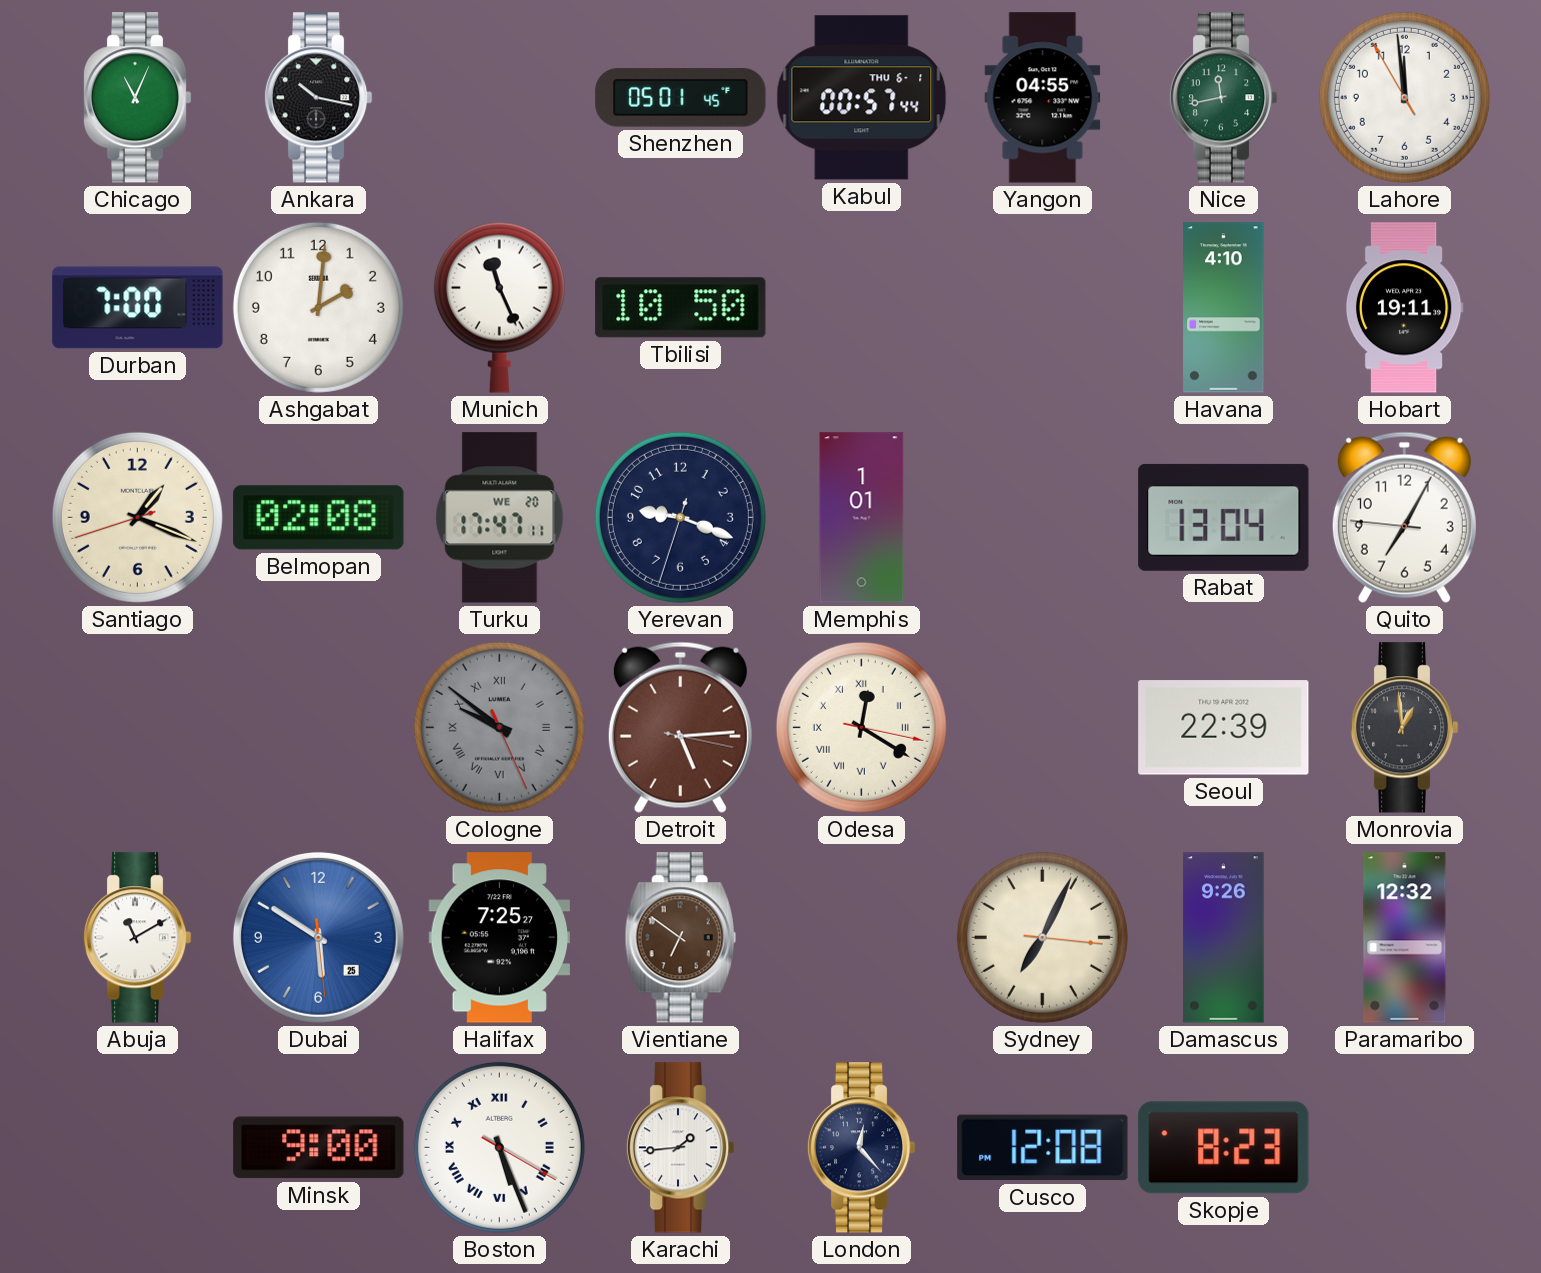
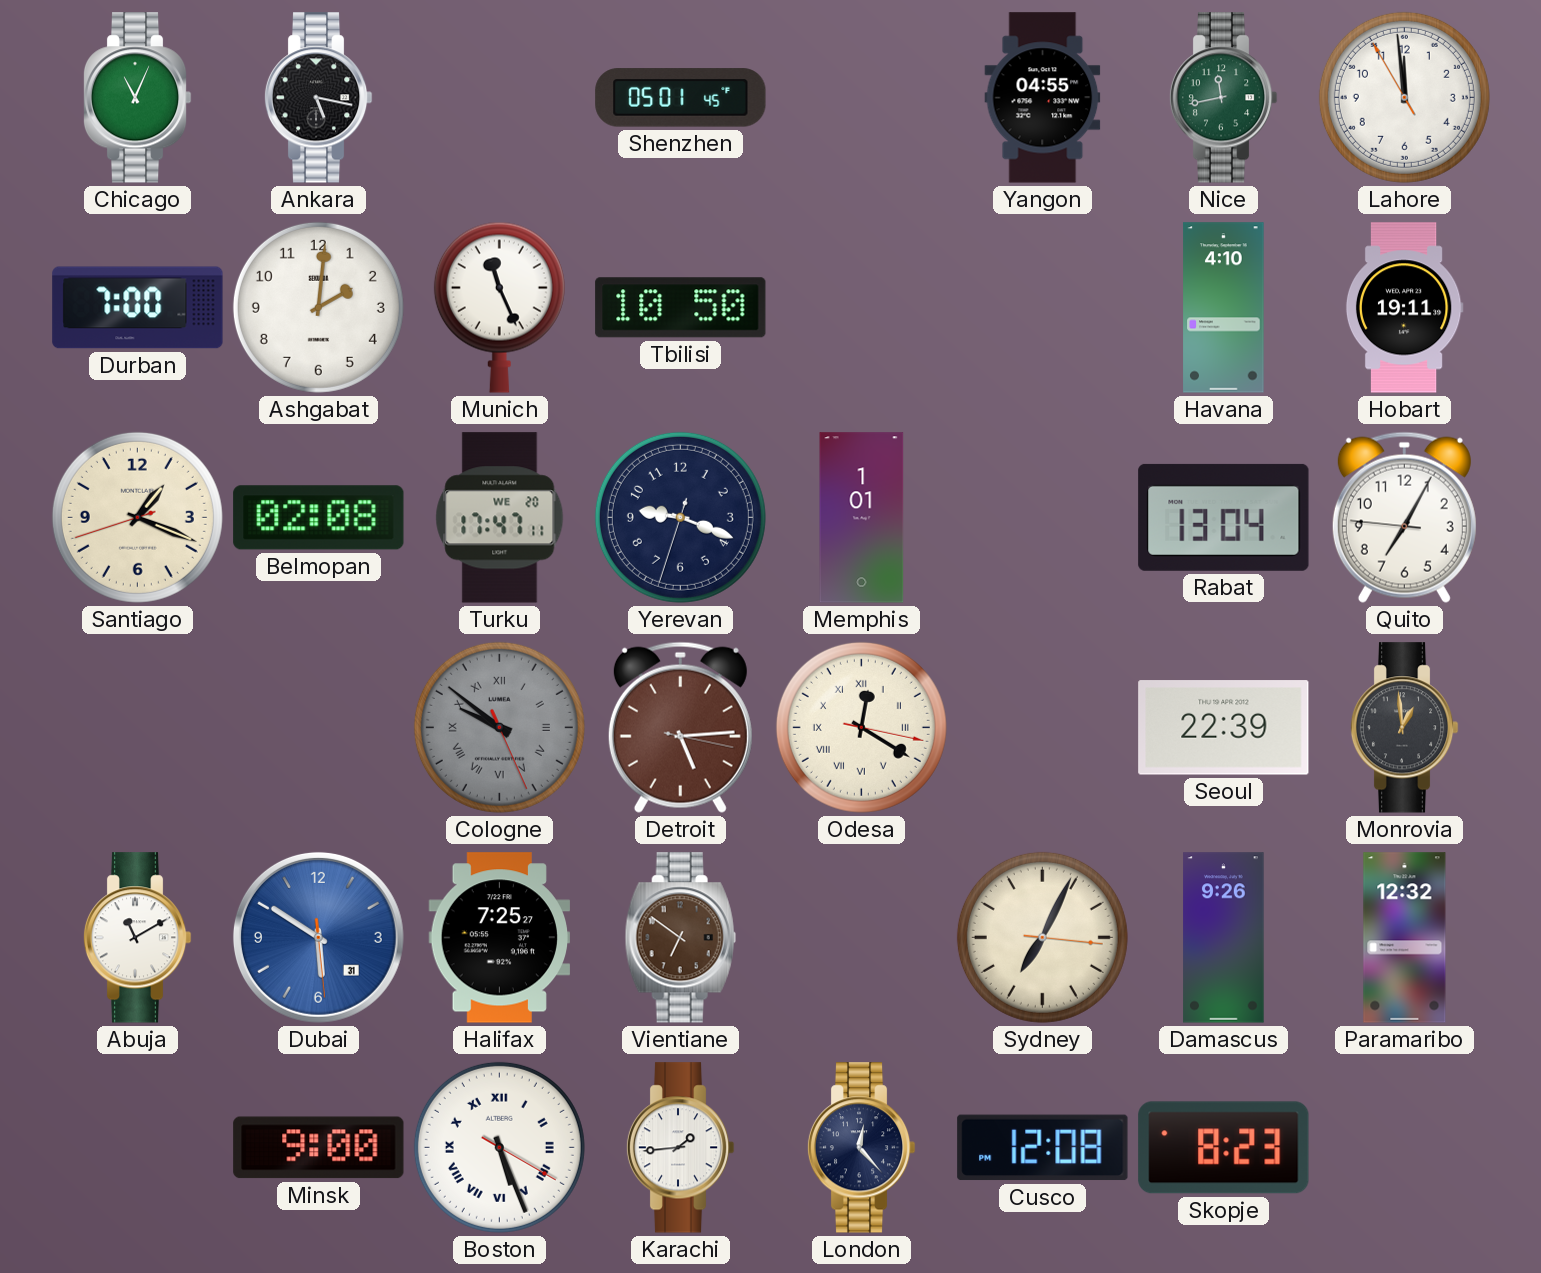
Ankara: 10:17 -> 5:17 (318, 98)
Kabul: 00:57 -> none (862, 98)
Dubai date: 25 -> 31 (318, 937)
